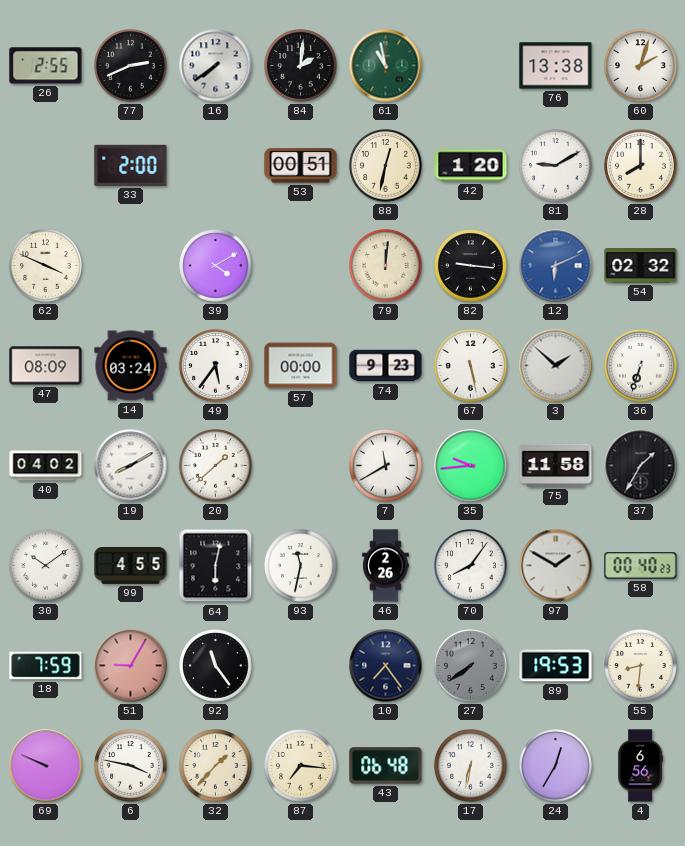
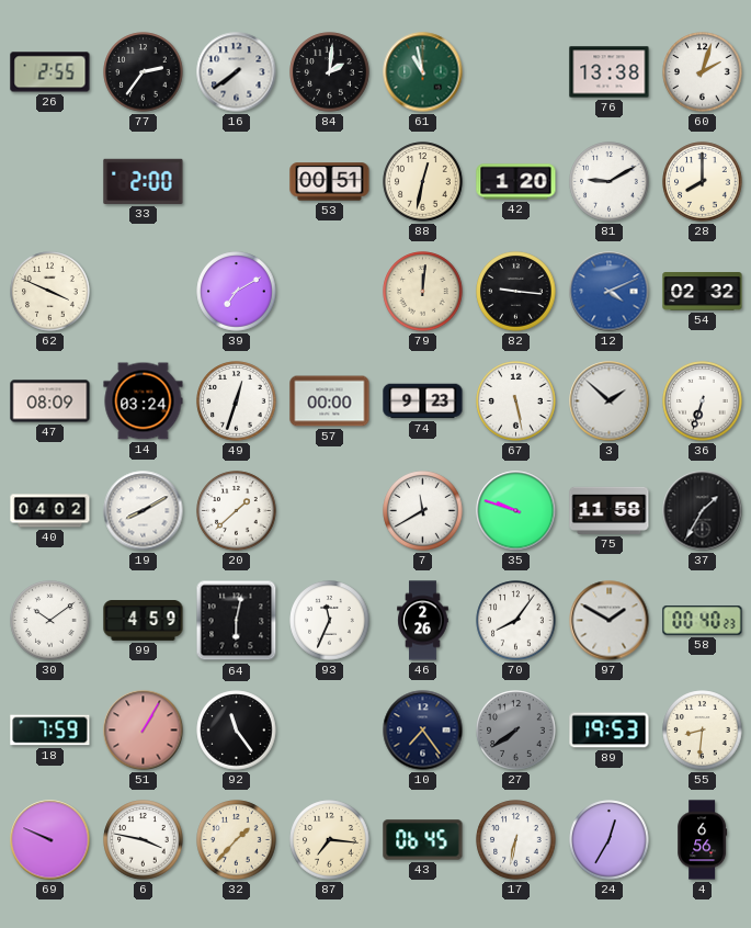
77: 2:41 -> 2:36 (144, 72)
39: 4:10 -> 7:10 (237, 292)
12: 6:11 -> 4:11 (610, 292)
49: 5:36 -> 12:33 (237, 401)
35: 9:44 -> 9:48 (516, 511)
99: 4:55 -> 4:59 (144, 621)
93: 11:32 -> 11:34 (330, 621)
51: 9:05 -> 1:05 (144, 731)
43: 06:48 -> 06:45 (423, 840)
